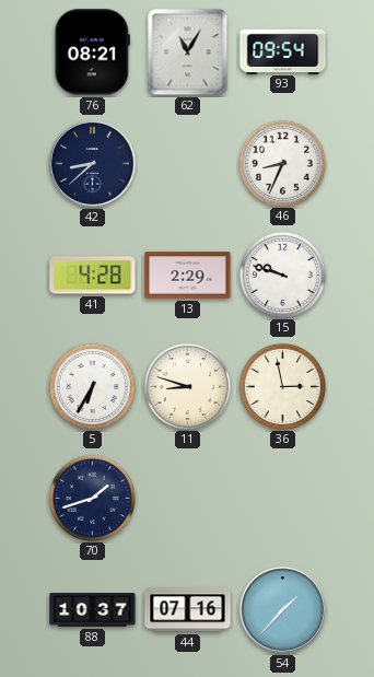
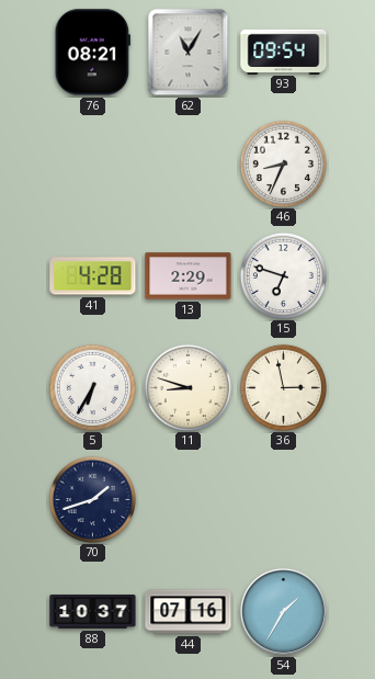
42: 8:38 -> none (92, 163)
15: 9:48 -> 6:48 (283, 275)
54: 1:37 -> 1:35 (283, 611)
